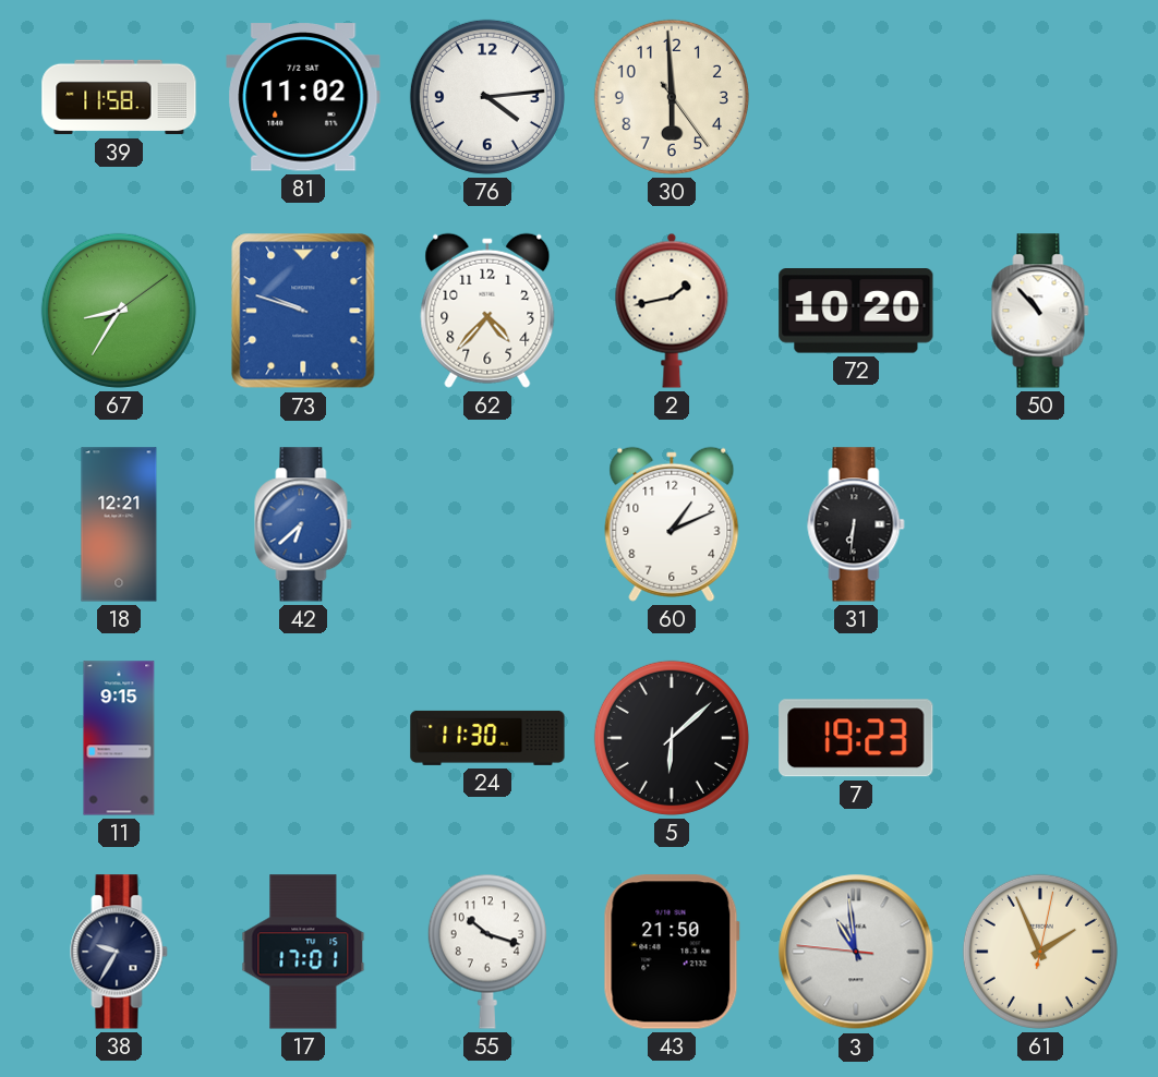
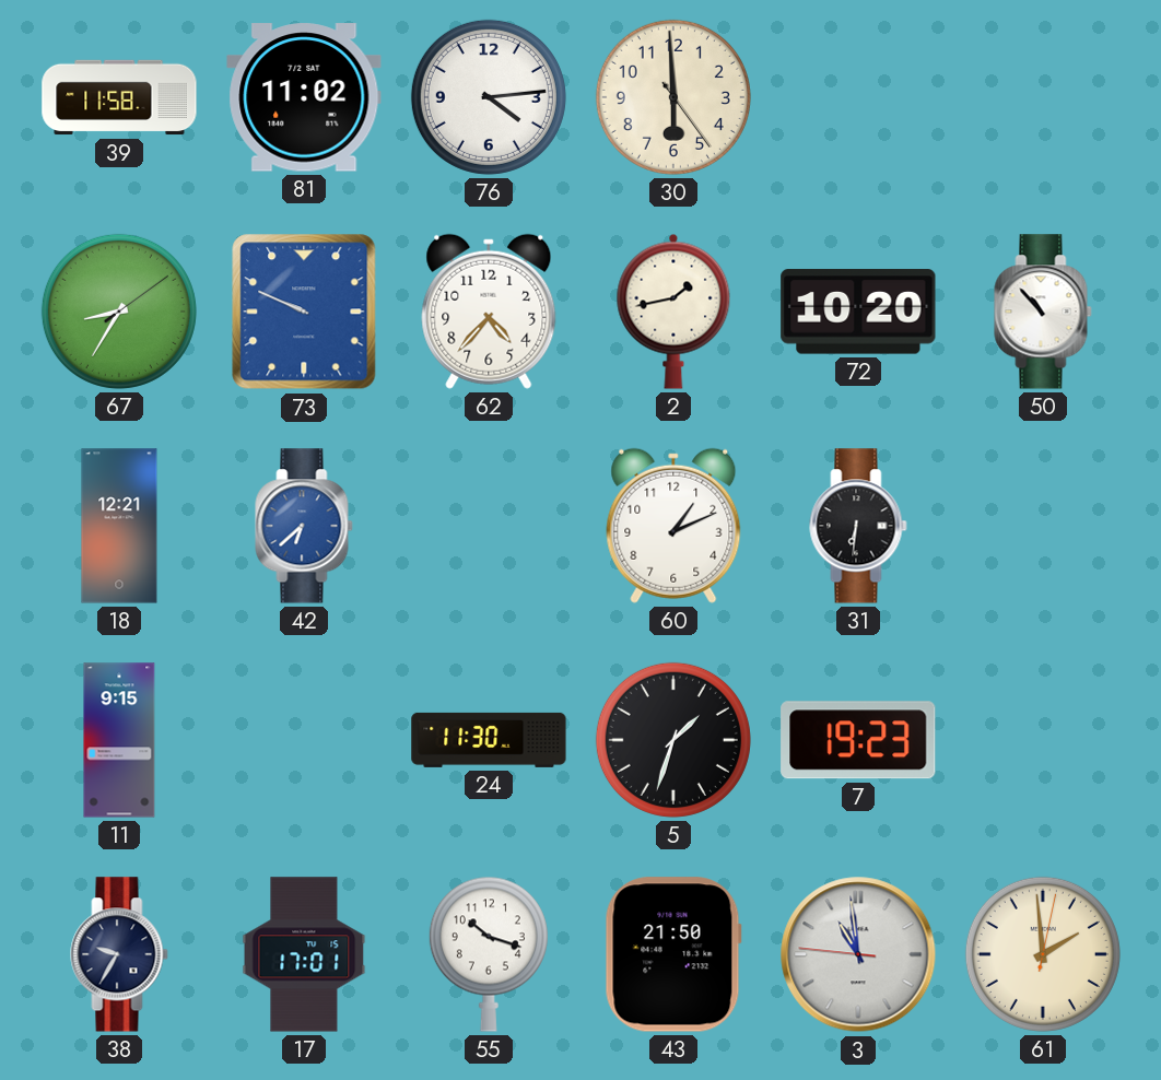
73: 9:48 -> 9:49 (304, 312)
5: 6:08 -> 1:33 (673, 740)
61: 1:56 -> 1:59 (1043, 954)
